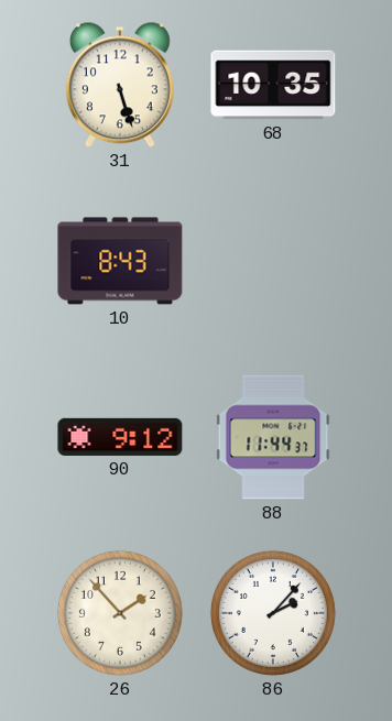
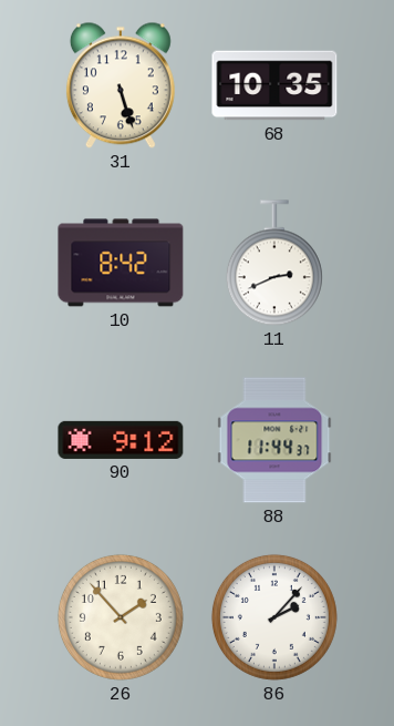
10: 8:43 -> 8:42 (121, 263)
11: none -> 2:41 (274, 263)
